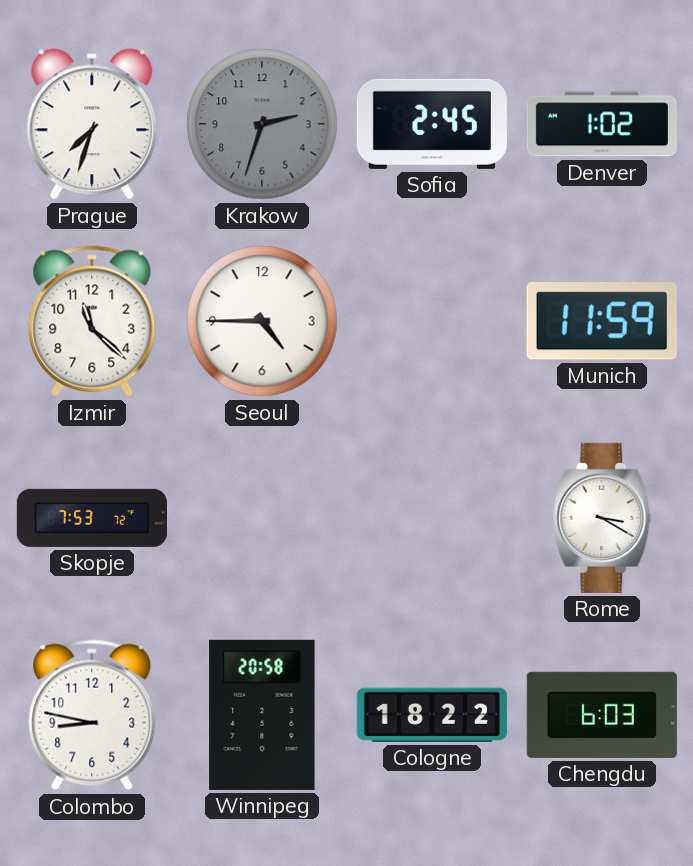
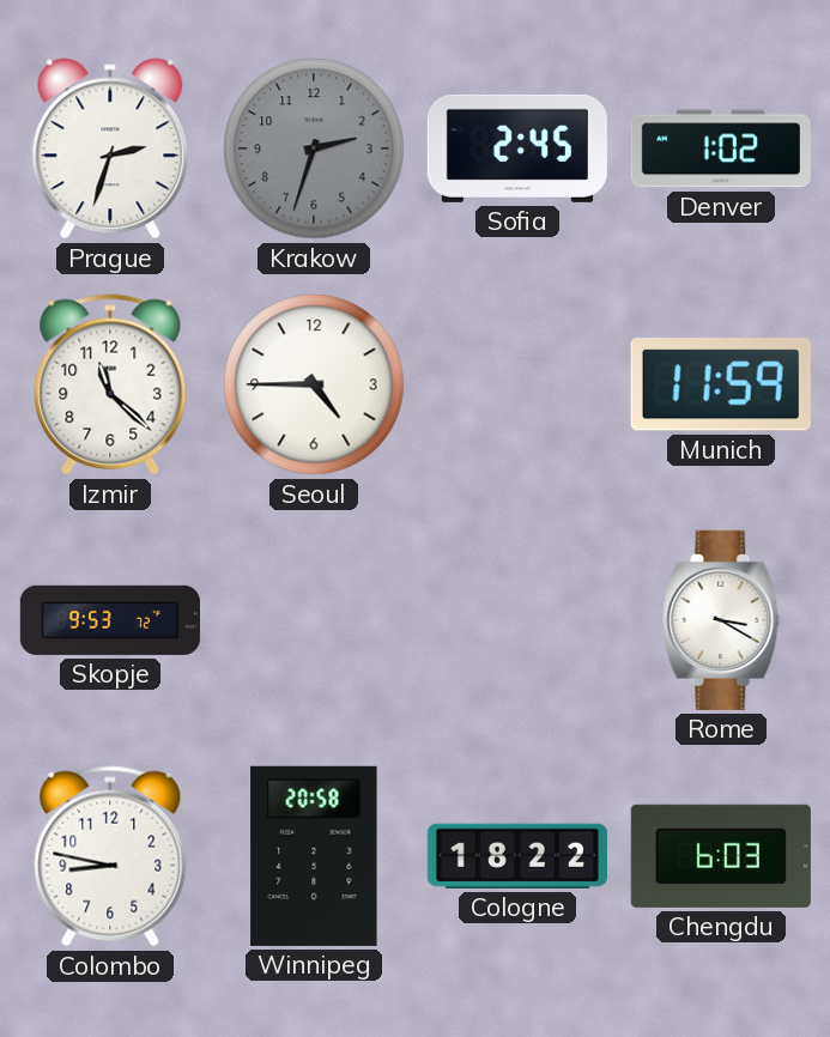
Prague: 7:33 -> 2:33 (110, 148)
Skopje: 7:53 -> 9:53 (110, 620)
